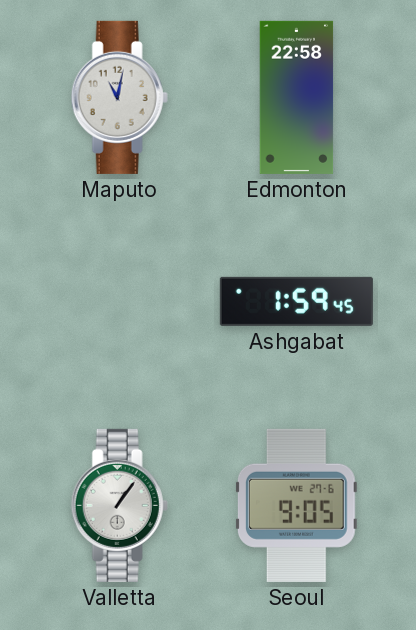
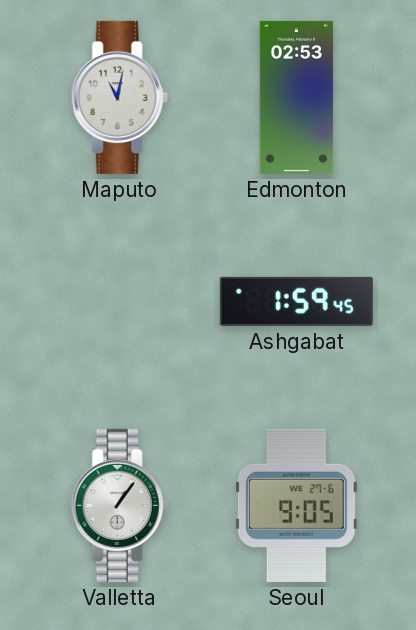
Edmonton: 22:58 -> 02:53 (297, 97)
